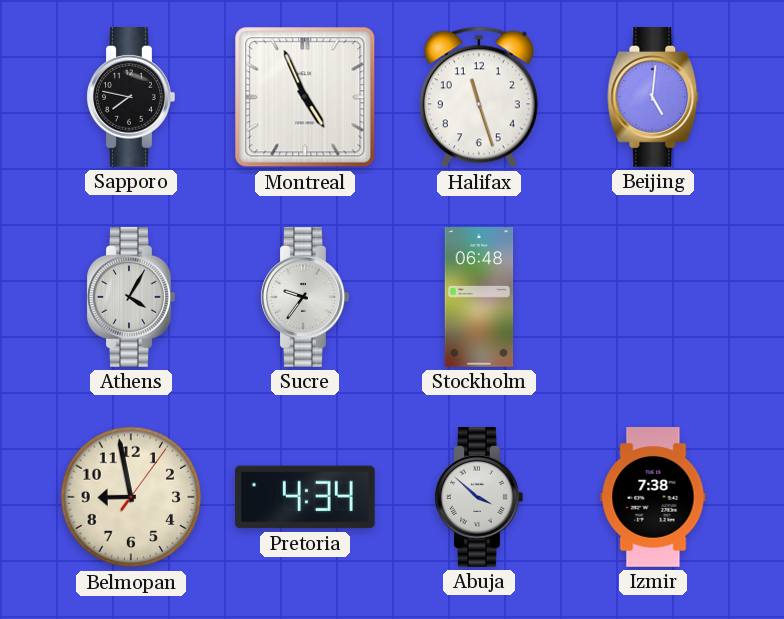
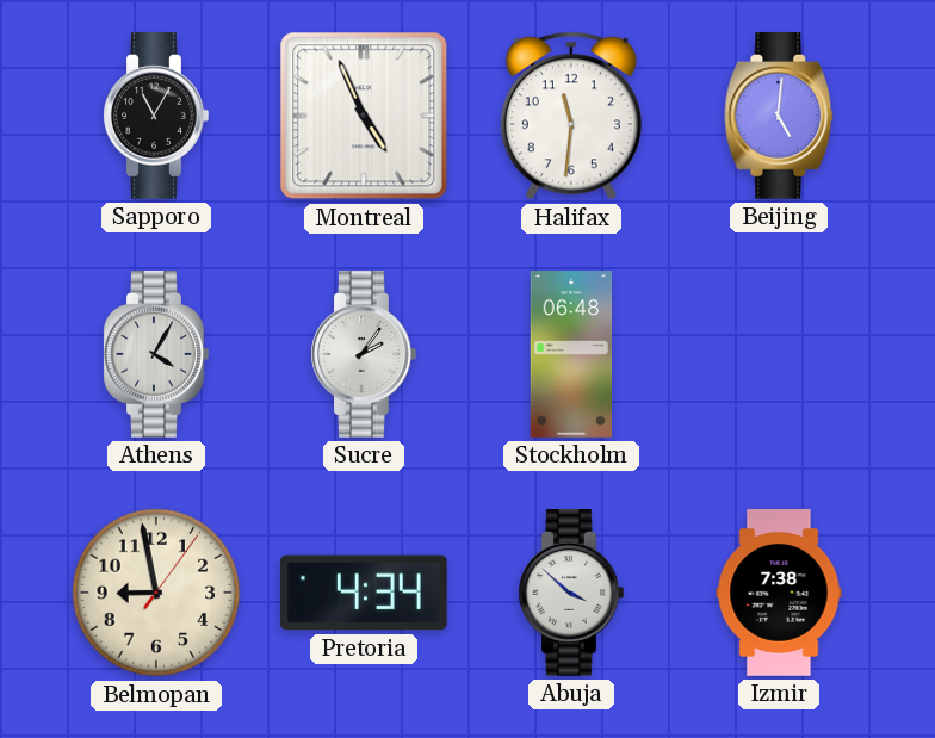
Sapporo: 7:47 -> 11:05 (156, 117)
Halifax: 11:27 -> 11:31 (571, 116)
Sucre: 9:36 -> 2:06 (364, 355)
